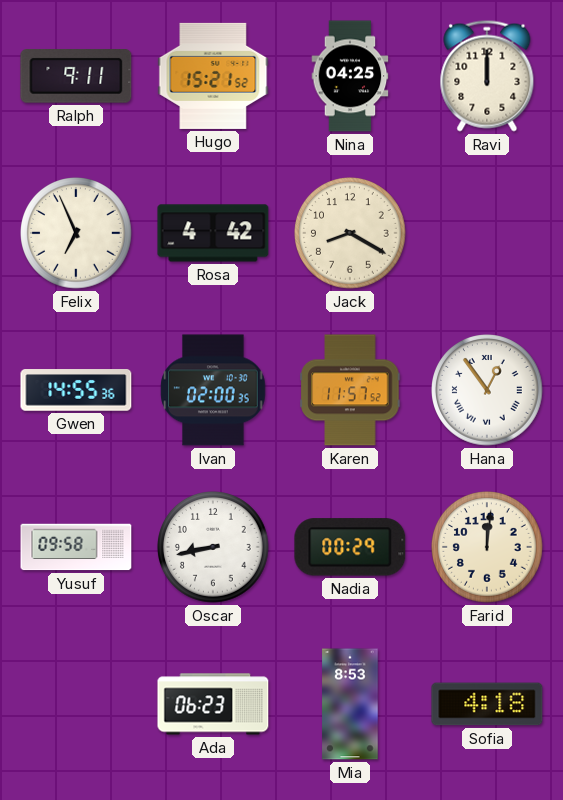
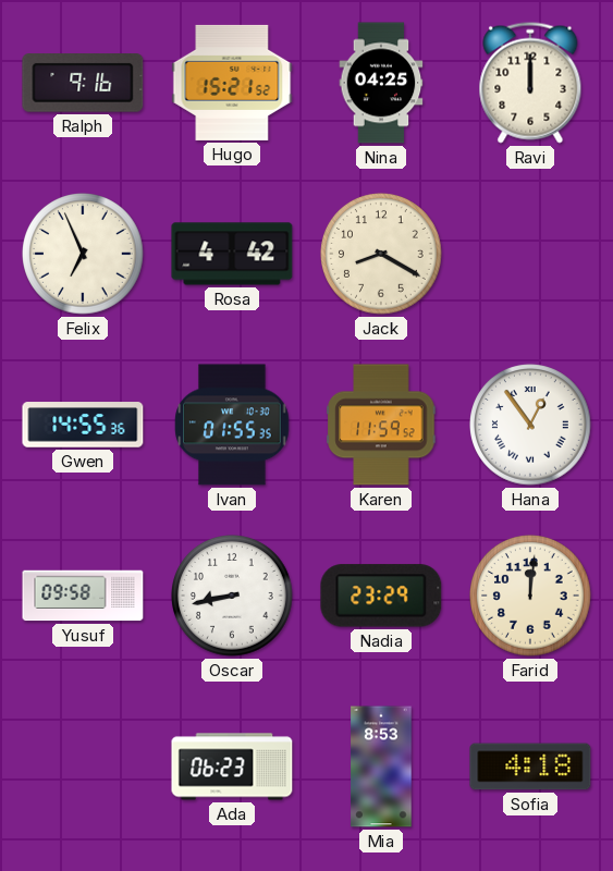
Ralph: 9:11 -> 9:16 (83, 84)
Ivan: 02:00 -> 01:55 (232, 425)
Karen: 11:57 -> 11:59 (381, 425)
Nadia: 00:29 -> 23:29 (381, 596)
